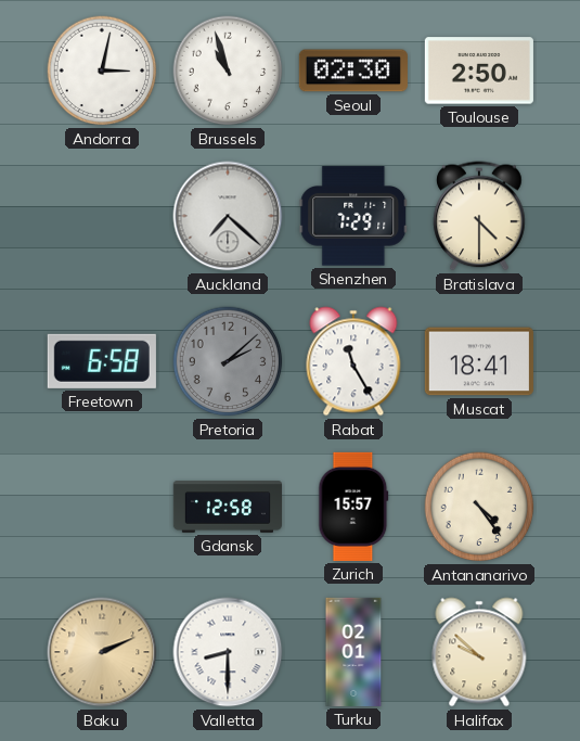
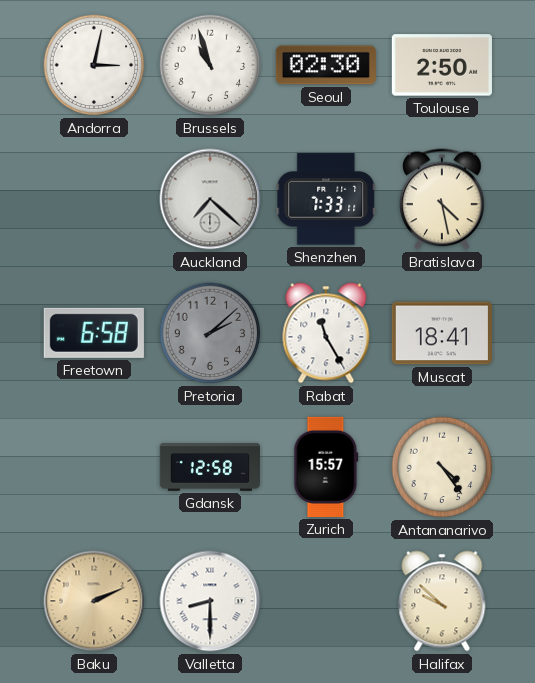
Shenzhen: 7:29 -> 7:33 (326, 199)
Bratislava: 4:30 -> 4:28 (442, 199)
Turku: 02:01 -> none (353, 652)
